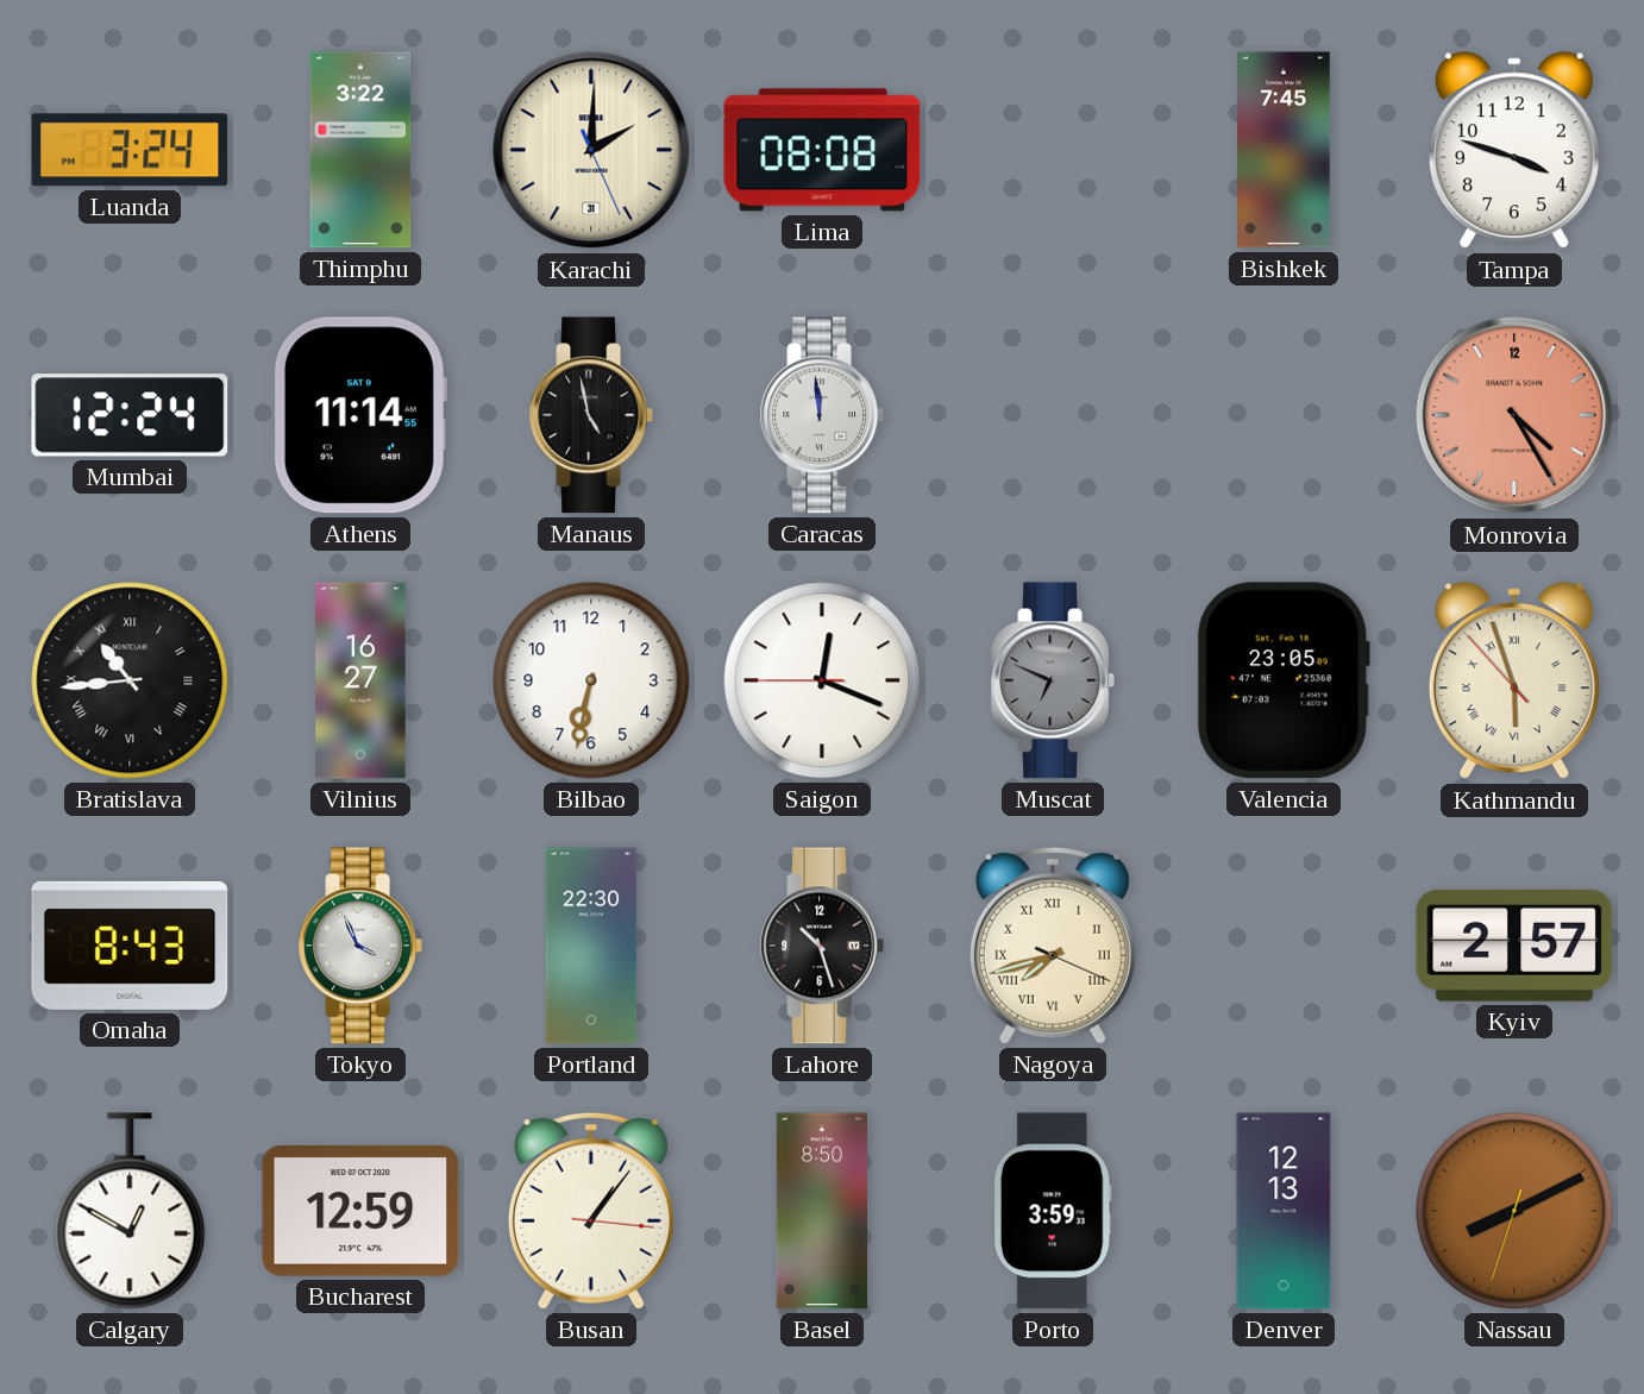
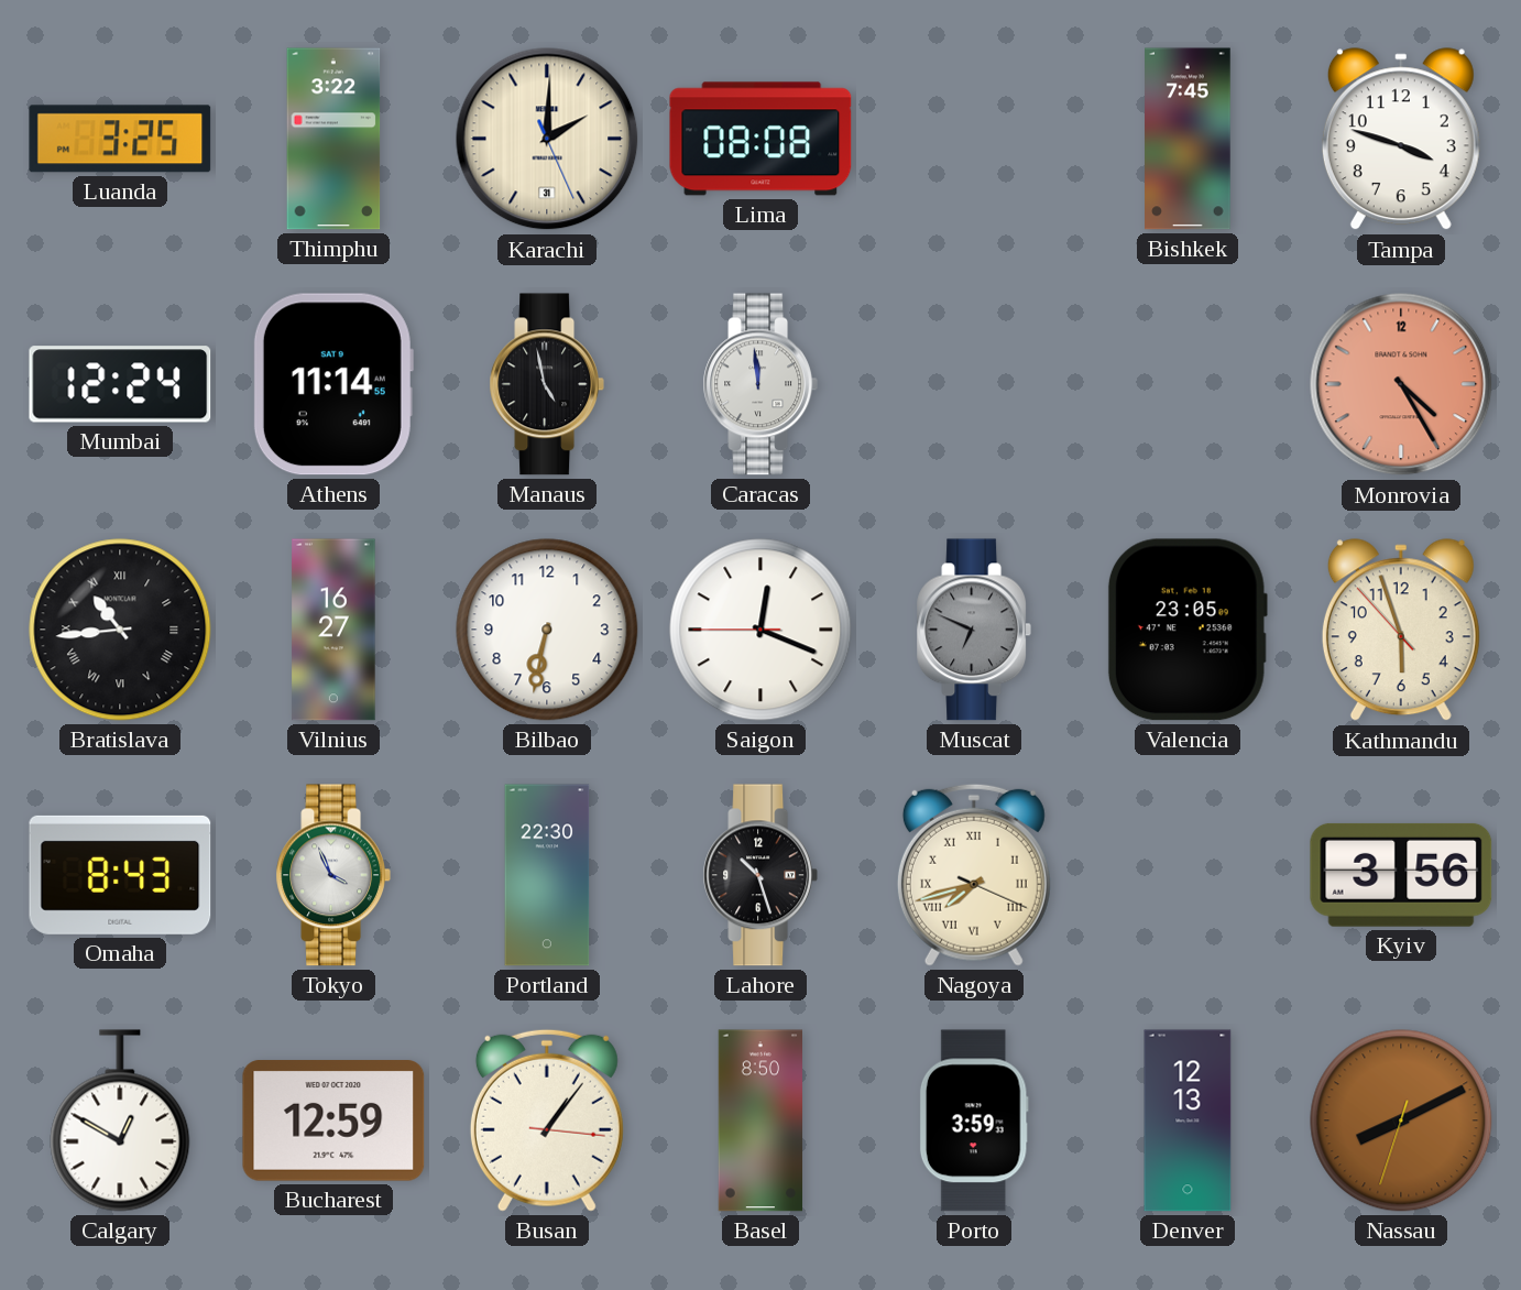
Luanda: 3:24 -> 3:25 (120, 139)
Kathmandu numerals: Roman -> Arabic (1401, 631)
Kyiv: 2:57 -> 3:56 (1401, 875)
